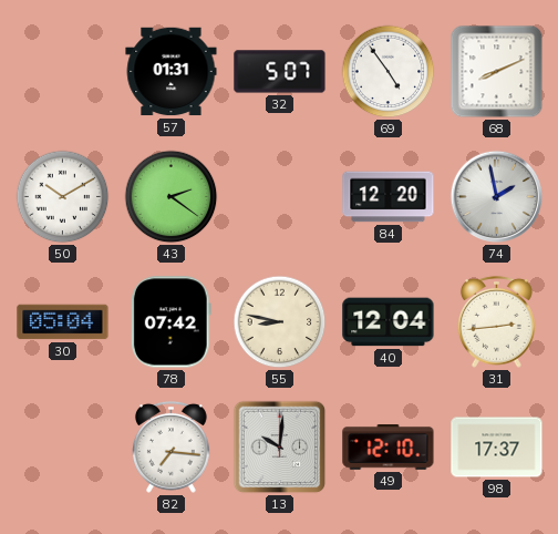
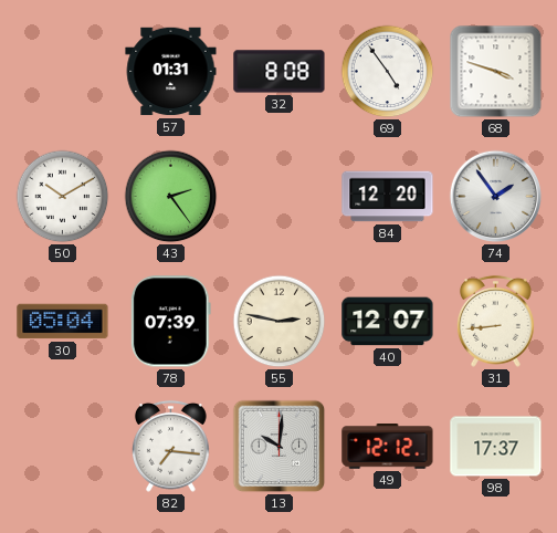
32: 5:07 -> 8:08 (280, 72)
68: 8:11 -> 3:48 (496, 72)
43: 2:21 -> 2:24 (171, 197)
74: 1:58 -> 1:54 (496, 197)
78: 07:42 -> 07:39 (170, 322)
55: 8:47 -> 2:47 (280, 322)
40: 12:04 -> 12:07 (388, 322)
31: 2:44 -> 8:44 (495, 321)
49: 12:10 -> 12:12 (388, 447)
